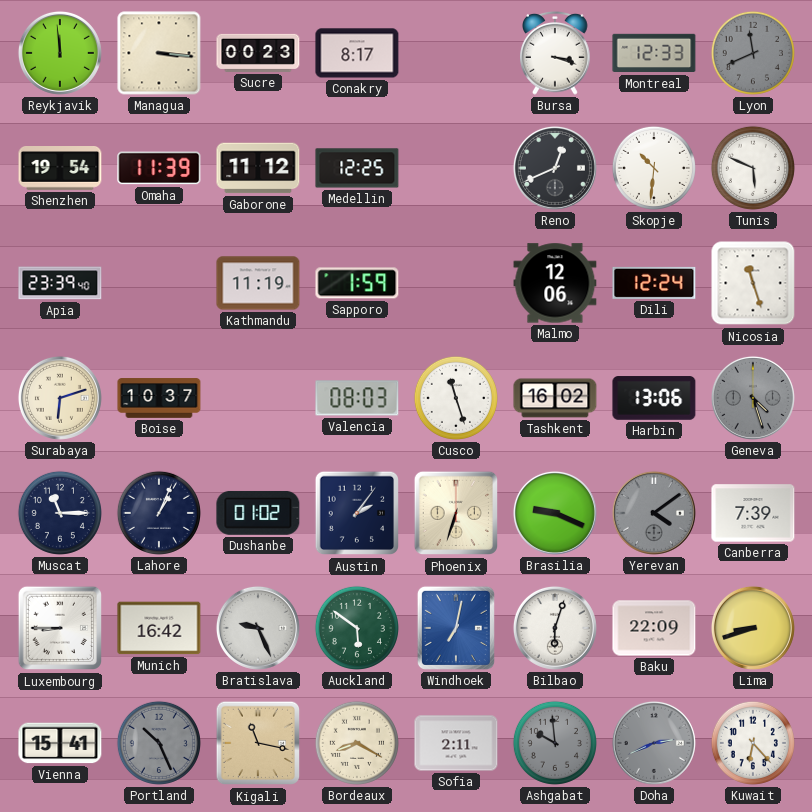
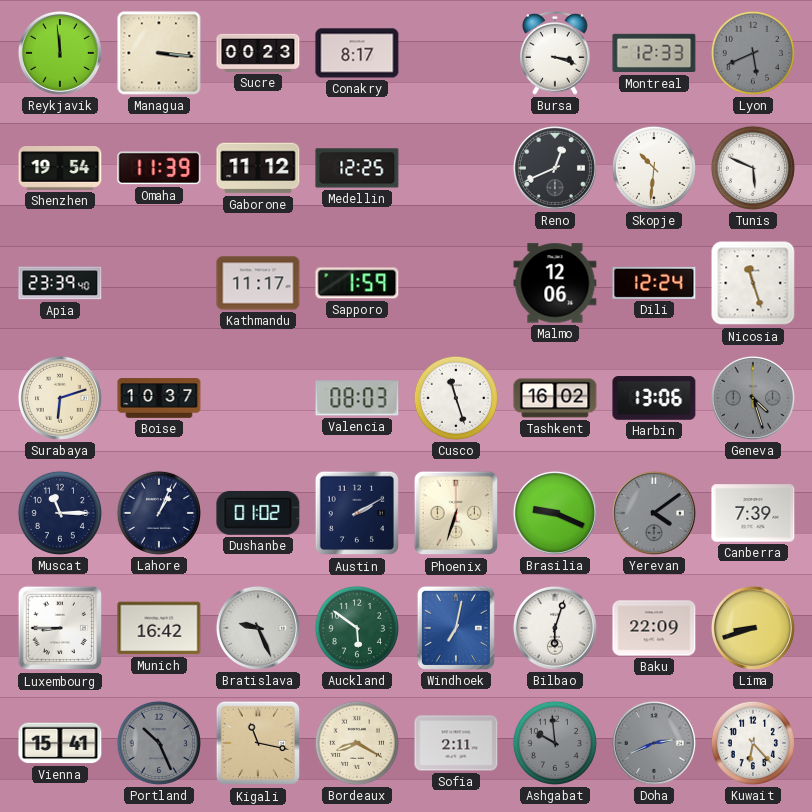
Lyon: 11:41 -> 5:41 (753, 53)
Kathmandu: 11:19 -> 11:17 (258, 283)
Austin: 2:06 -> 2:10 (357, 513)
